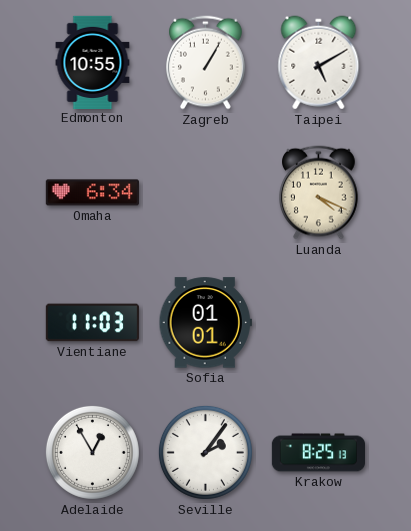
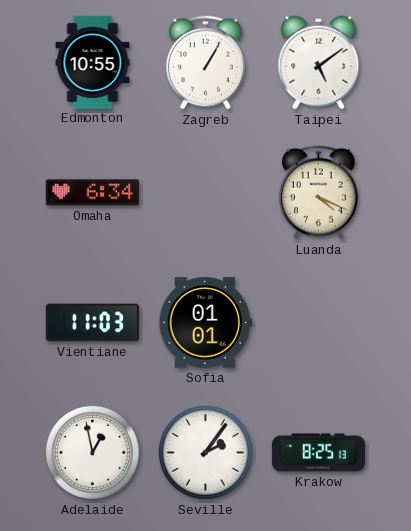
Taipei: 5:10 -> 5:09 (319, 63)
Adelaide: 12:55 -> 12:58 (92, 452)
